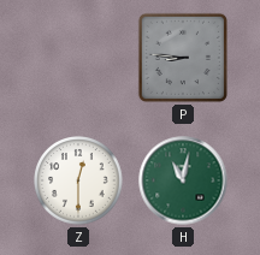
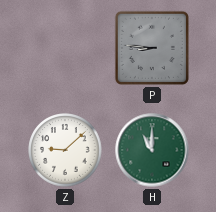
Z: 12:30 -> 9:08 (65, 150)
H: 11:02 -> 11:00 (152, 150)
